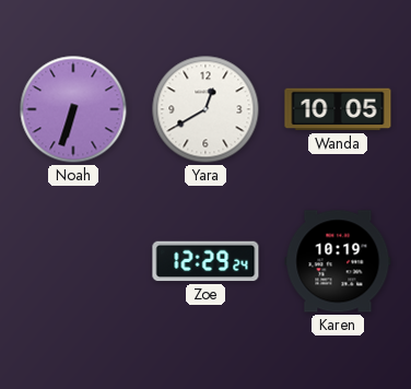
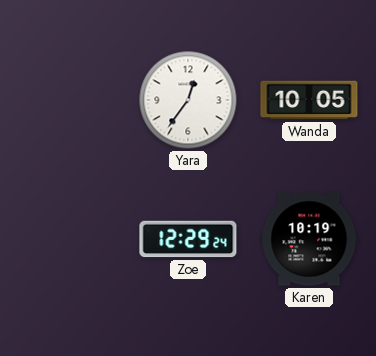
Noah: 6:33 -> none (73, 109)
Yara: 12:40 -> 12:36 (188, 100)
